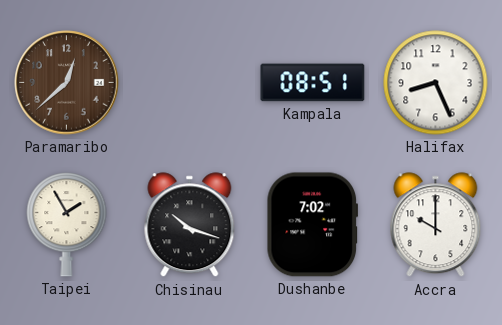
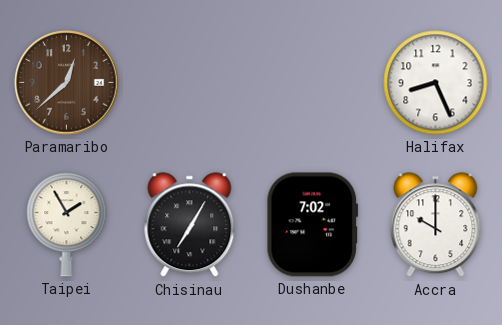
Kampala: 08:51 -> none (313, 83)
Chisinau: 10:18 -> 7:05 (190, 225)
